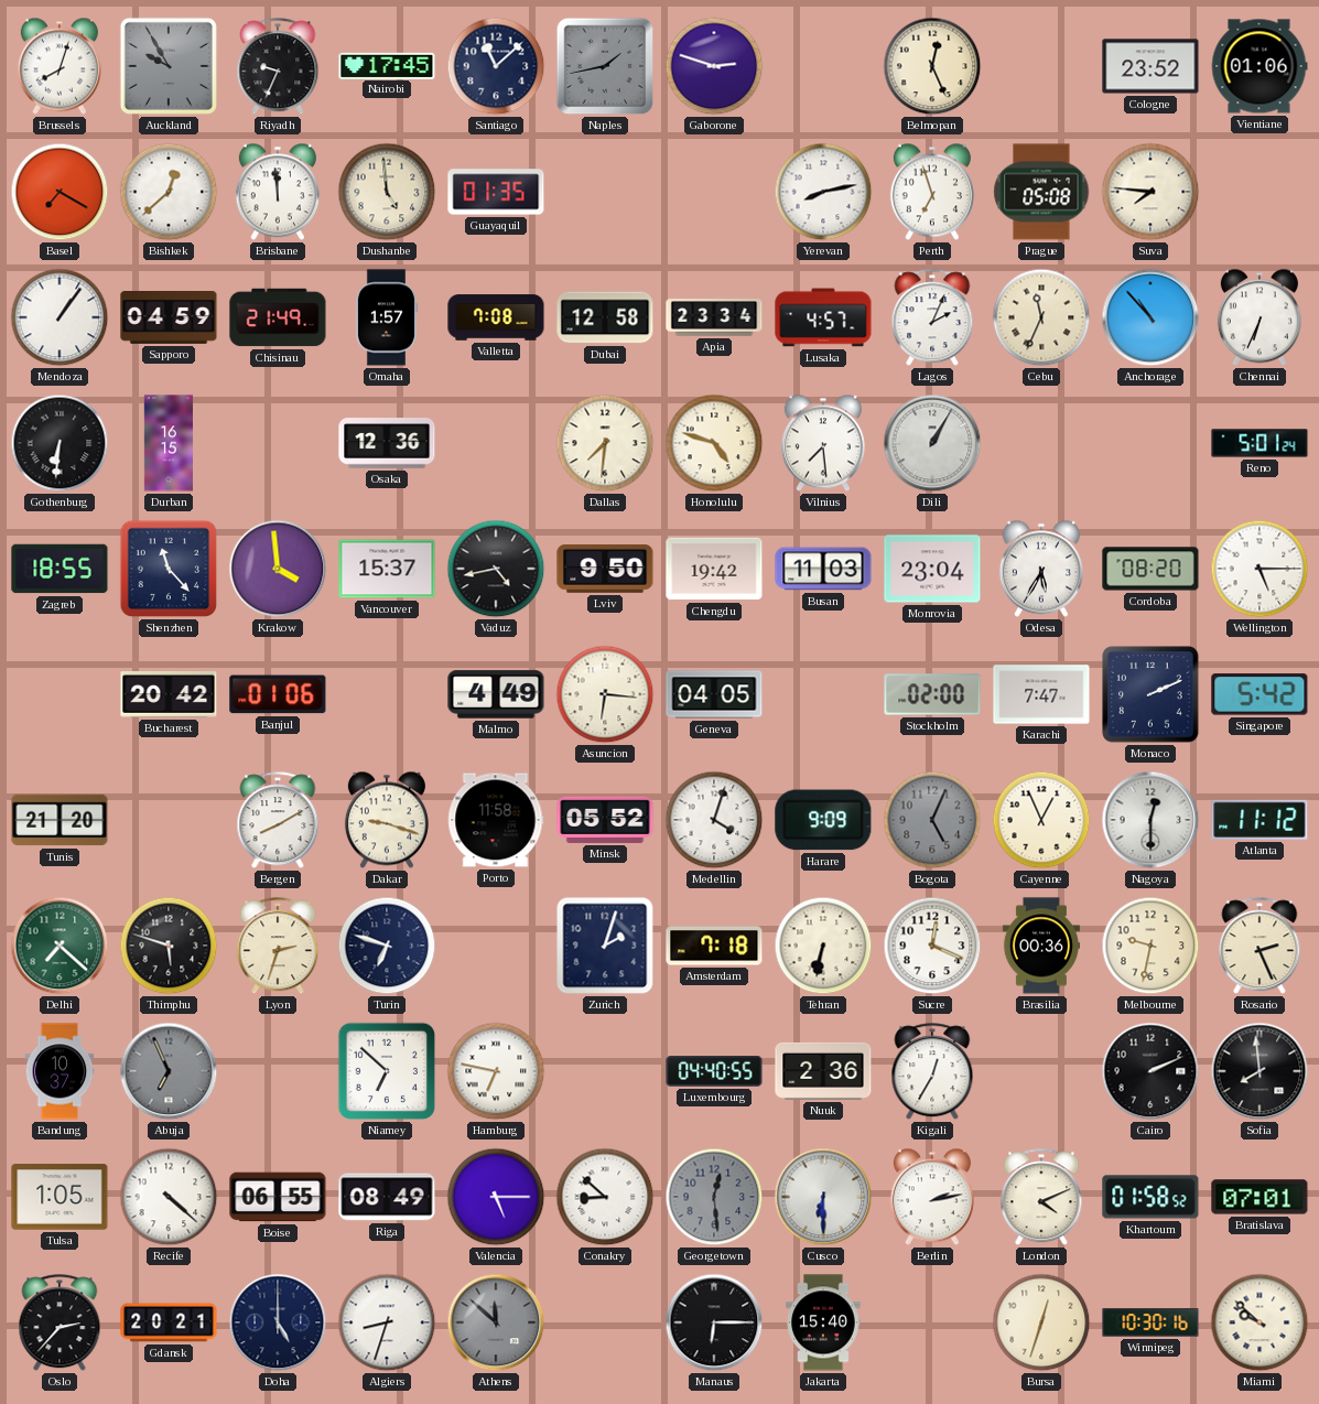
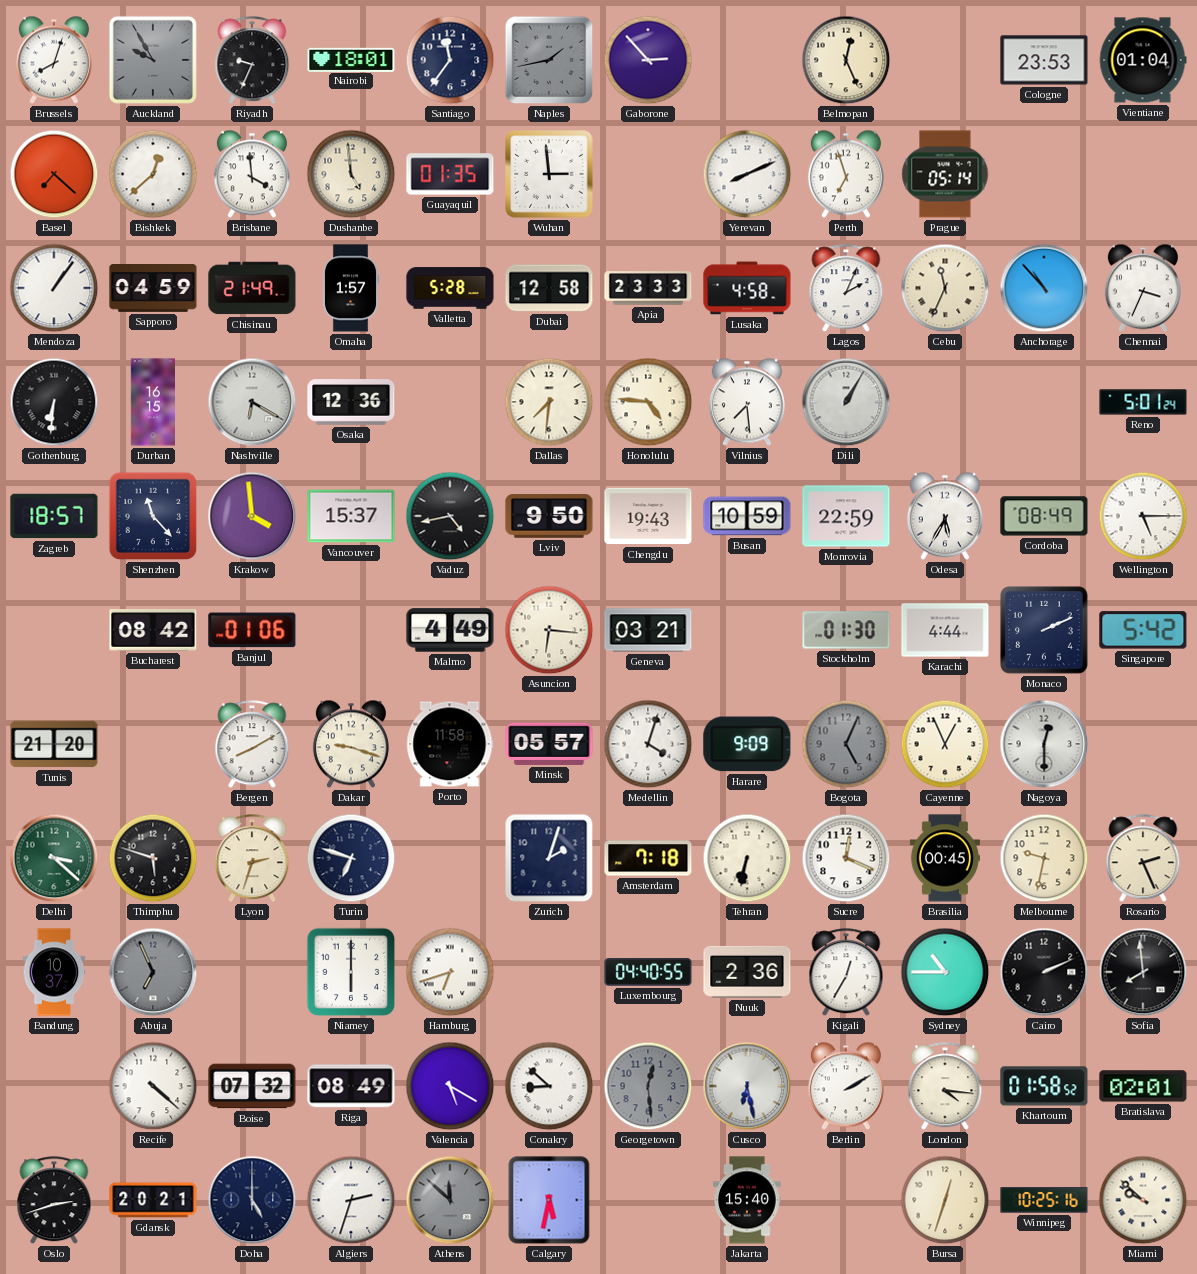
Nairobi: 17:45 -> 18:01 (351, 59)
Santiago: 11:08 -> 11:36 (450, 60)
Gaborone: 2:48 -> 2:53 (648, 60)
Cologne: 23:52 -> 23:53 (1044, 60)
Vientiane: 01:06 -> 01:04 (1143, 60)
Basel: 7:20 -> 7:22 (54, 174)
Brisbane: 11:59 -> 3:59 (252, 174)
Wuhan: none -> 2:59 (549, 174)
Yerevan: 8:13 -> 8:11 (747, 174)
Prague: 05:08 -> 05:14 (945, 174)
Suva: 7:46 -> none (1150, 192)
Valletta: 7:08 -> 5:28 (450, 288)
Apia: 23:34 -> 23:33 (648, 288)
Lusaka: 4:57 -> 4:58 (747, 288)
Chennai: 6:34 -> 3:34 (1143, 288)
Nashville: none -> 6:20 (252, 402)
Honolulu: 4:48 -> 4:46 (648, 402)
Zagreb: 18:55 -> 18:57 (54, 516)
Chengdu: 19:42 -> 19:43 (648, 516)
Busan: 11:03 -> 10:59 (747, 516)
Monrovia: 23:04 -> 22:59 (846, 516)
Cordoba: 08:20 -> 08:49 (1044, 516)
Bucharest: 20:42 -> 08:42 (153, 631)
Geneva: 04:05 -> 03:21 (648, 630)
Stockholm: 02:00 -> 01:30 (846, 630)
Karachi: 7:47 -> 4:44 (945, 630)
Minsk: 05:52 -> 05:57 (549, 744)
Atlanta: 11:12 -> none (1259, 820)
Delhi: 7:22 -> 3:22 (54, 858)
Brasilia: 00:36 -> 00:45 (945, 858)
Niamey: 6:52 -> 6:00 (351, 972)
Hamburg: 6:47 -> 6:42 (450, 972)
Sydney: none -> 10:45 (945, 972)
Tulsa: 1:05 -> none (60, 1197)
Boise: 06:55 -> 07:32 (252, 1086)
Valencia: 5:15 -> 5:20 (450, 1086)
Cusco: 6:30 -> 6:28 (747, 1086)
Berlin: 2:13 -> 2:10 (846, 1086)
London: 4:11 -> 4:16 (945, 1087)
Bratislava: 07:01 -> 02:01 (1143, 1086)
Oslo: 2:37 -> 2:42 (54, 1201)
Algiers: 8:33 -> 2:33 (351, 1200)
Calgary: none -> 5:32 (549, 1200)
Manaus: 6:15 -> none (714, 1322)
Winnipeg: 10:30 -> 10:25 (1044, 1200)
